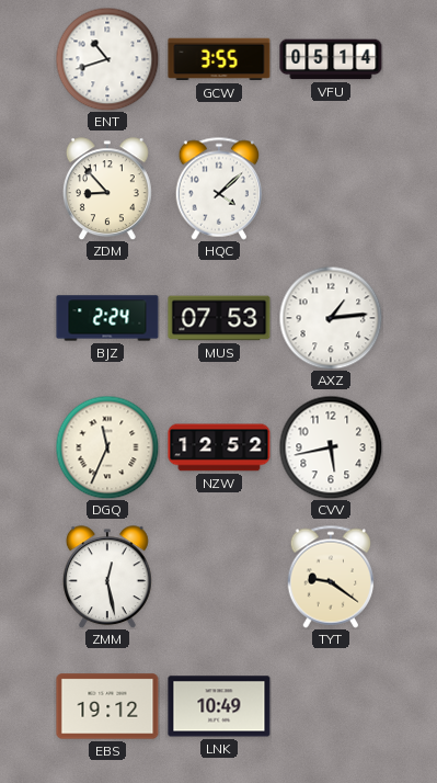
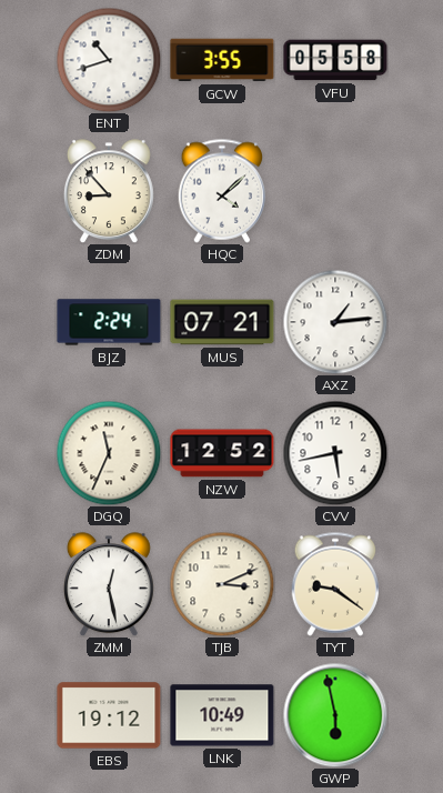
VFU: 05:14 -> 05:58 (335, 60)
MUS: 07:53 -> 07:21 (222, 322)
TJB: none -> 3:11 (222, 584)
GWP: none -> 5:58 (335, 715)
